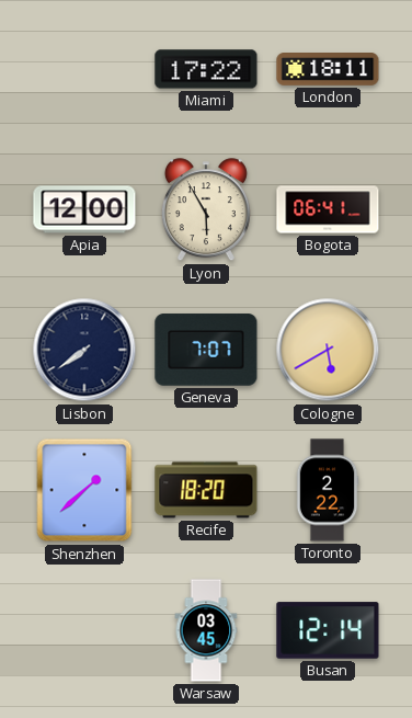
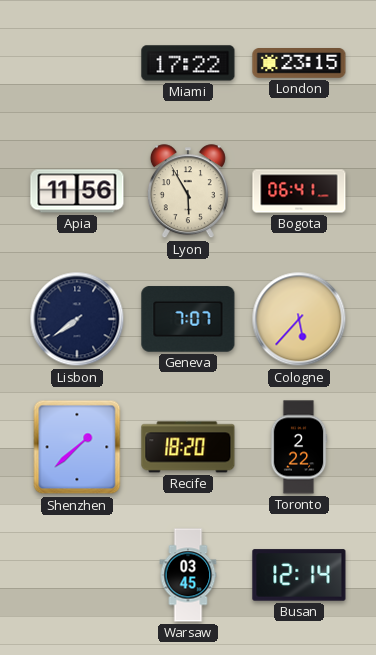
London: 18:11 -> 23:15 (299, 64)
Apia: 12:00 -> 11:56 (77, 191)
Cologne: 5:40 -> 5:37 (299, 319)
